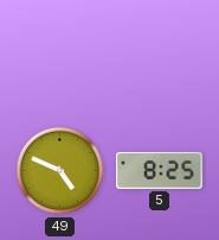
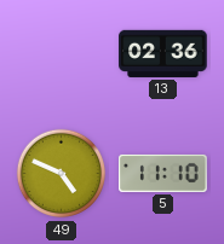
13: none -> 02:36 (163, 53)
5: 8:25 -> 11:10 (163, 173)
